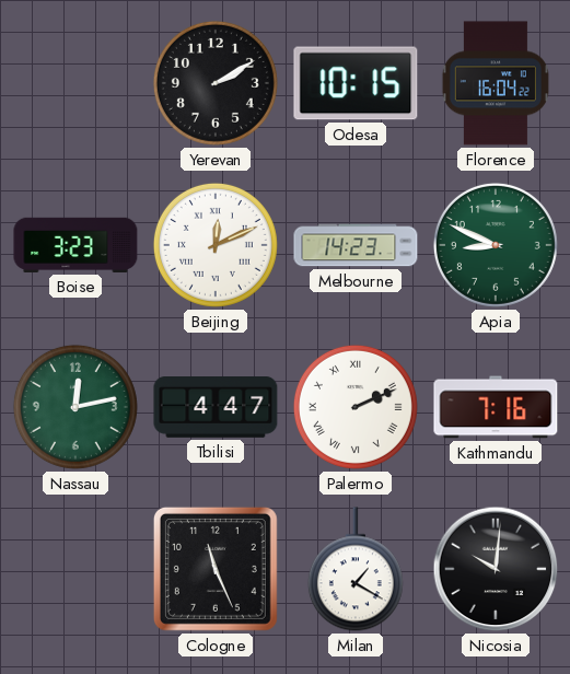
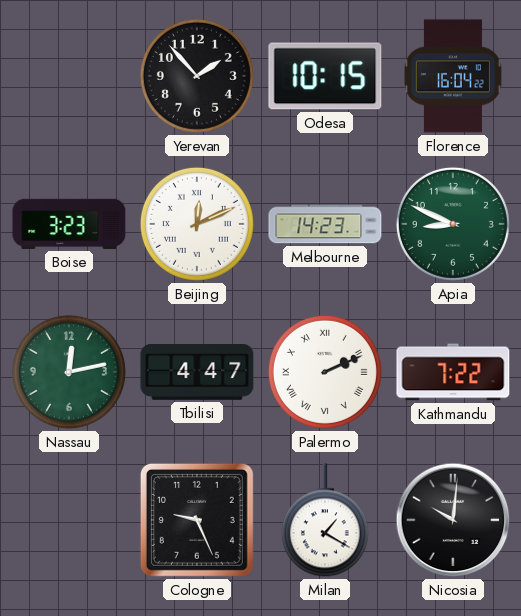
Yerevan: 2:10 -> 1:53 (197, 76)
Kathmandu: 7:16 -> 7:22 (453, 372)
Cologne: 11:26 -> 9:26 (197, 520)
